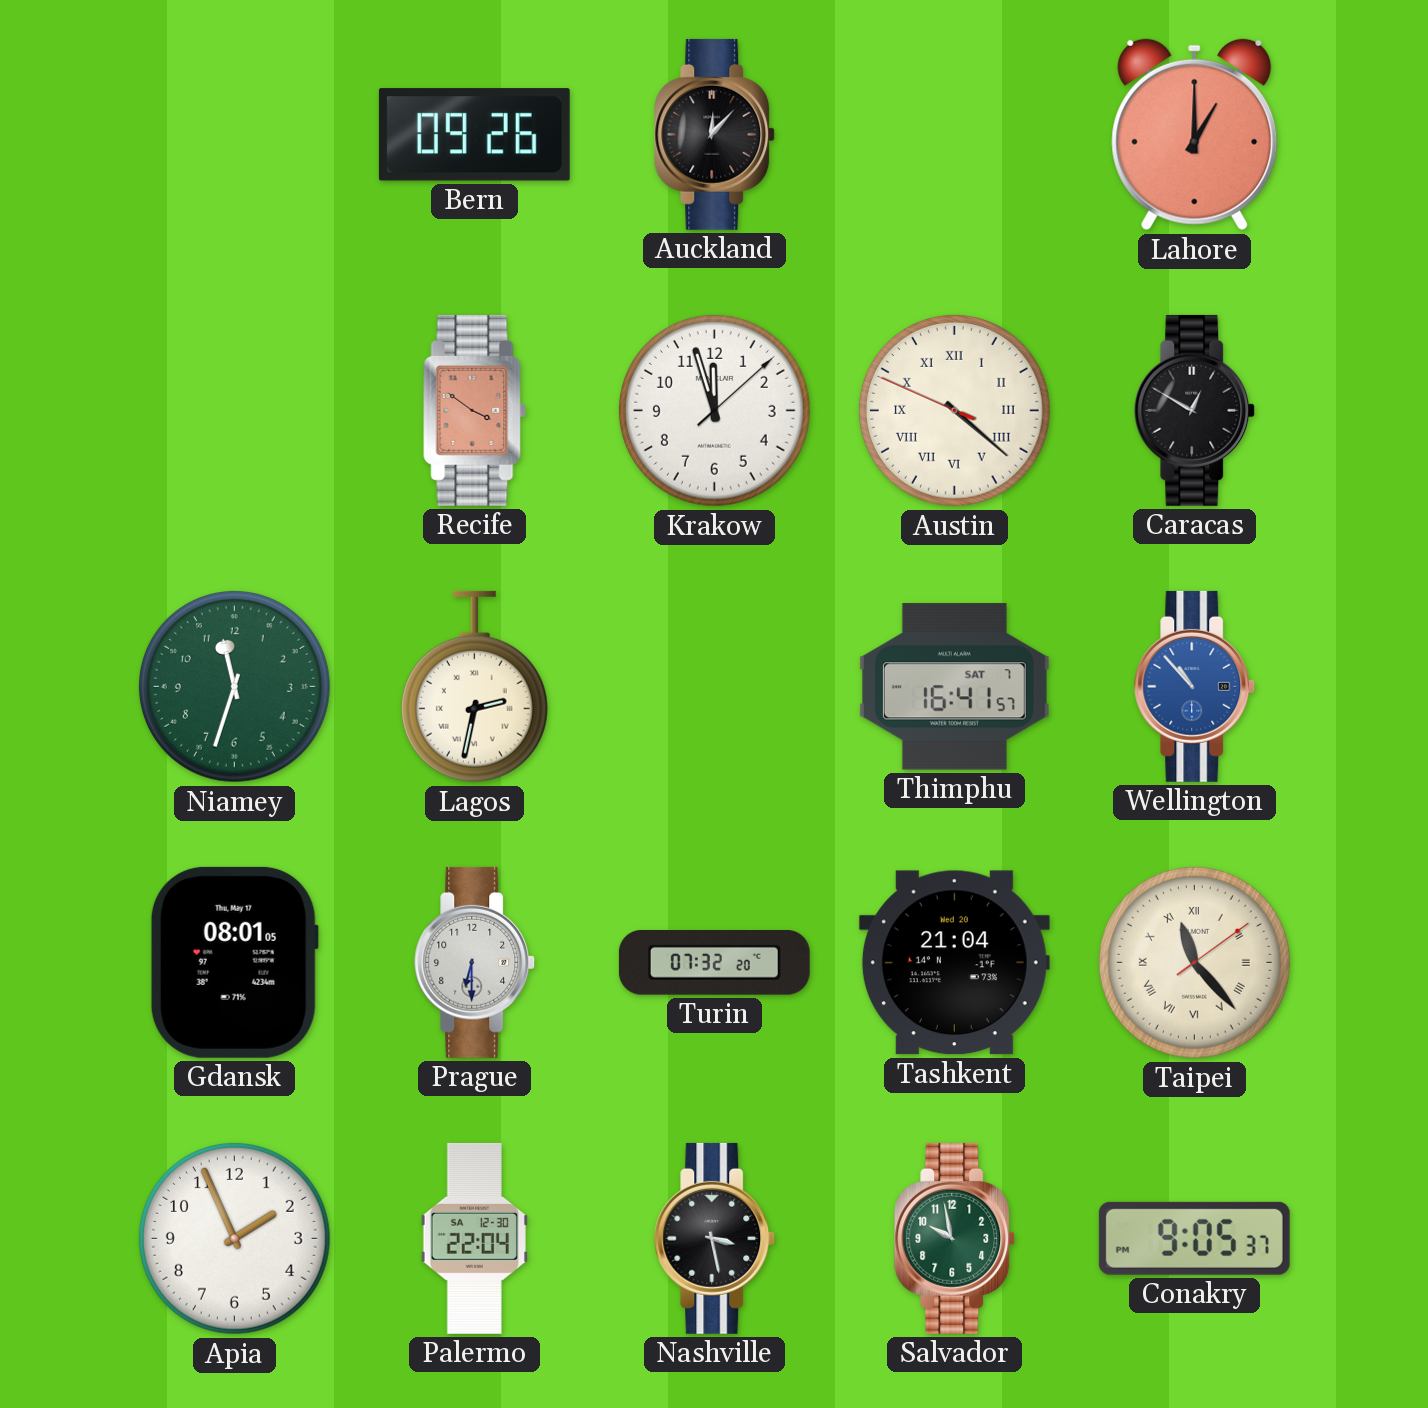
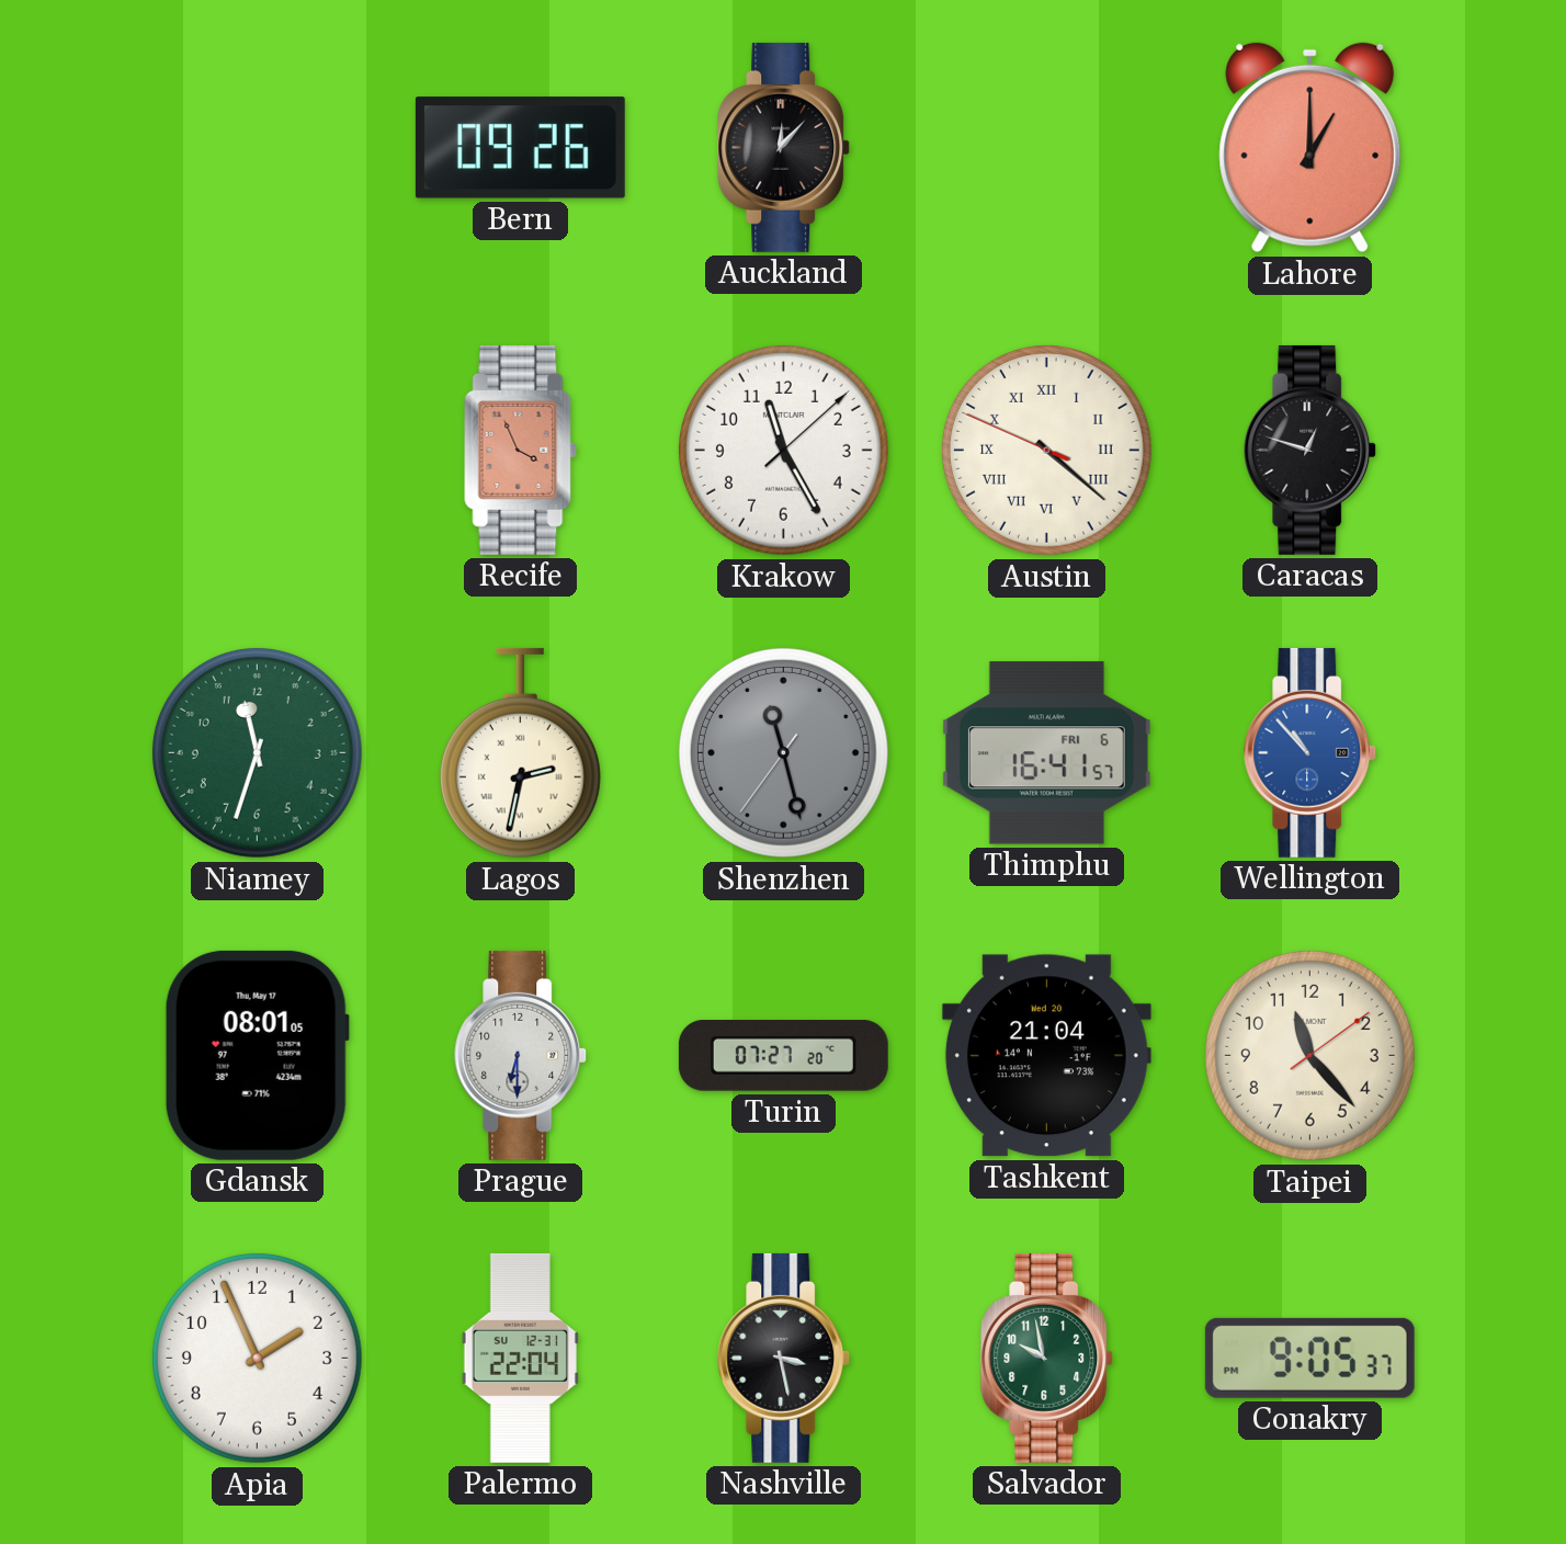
Recife: 3:51 -> 3:56 (521, 450)
Krakow: 11:57 -> 11:25 (783, 450)
Caracas: 12:50 -> 12:48 (1310, 450)
Shenzhen: none -> 11:27 (783, 752)
Thimphu date: SAT 7 -> FRI 6 (1046, 753)
Turin: 07:32 -> 07:27 (783, 1056)
Taipei numerals: Roman -> Arabic (1309, 1055)
Palermo date: SA 12-30 -> SU 12-31 (520, 1358)
